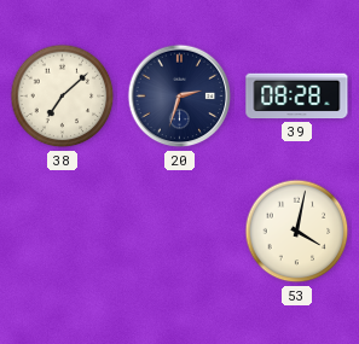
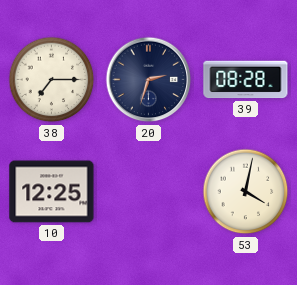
38: 7:08 -> 7:15 (52, 80)
10: none -> 12:25 (52, 192)
